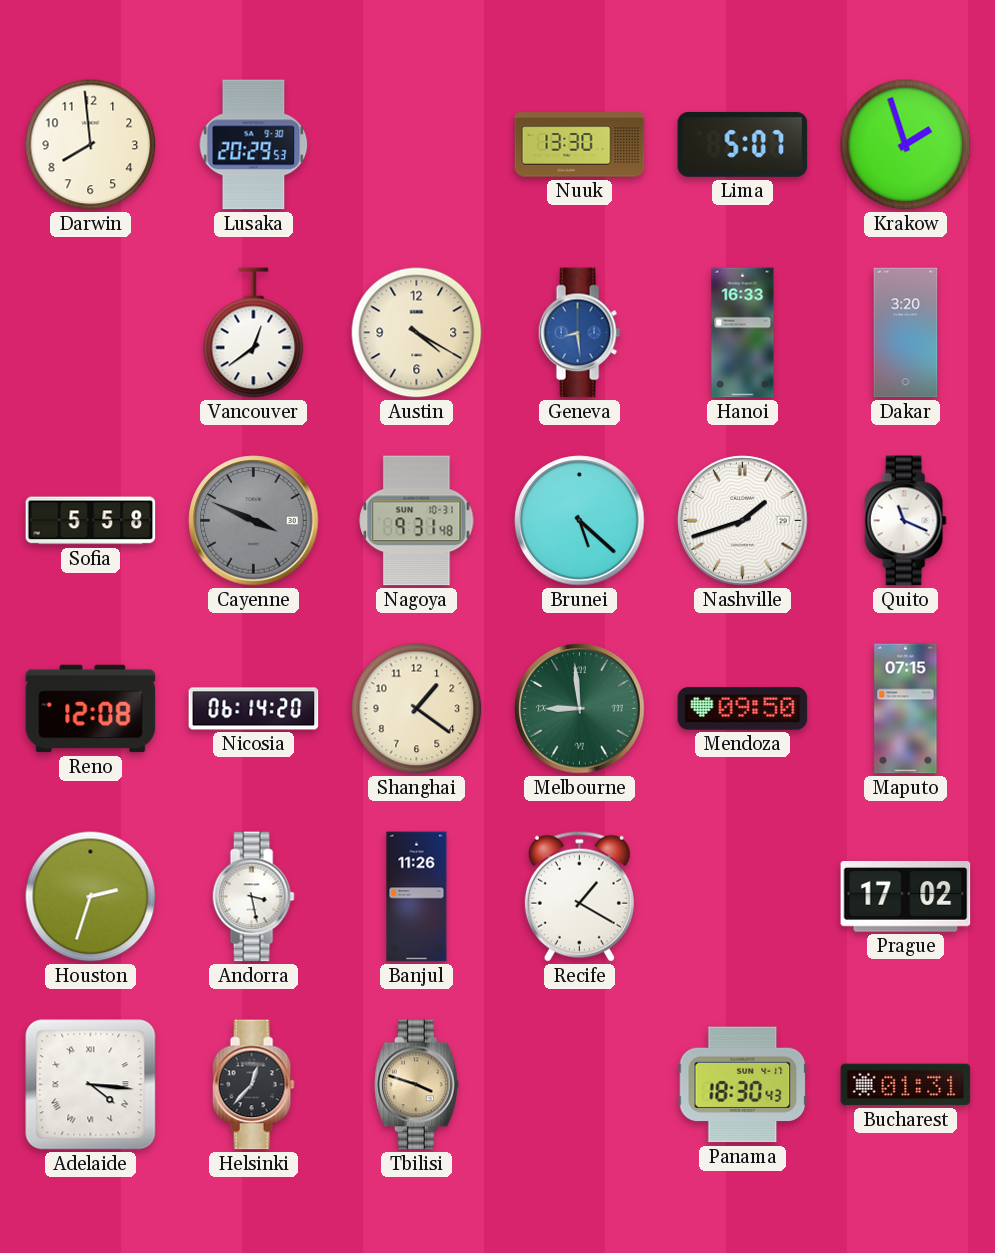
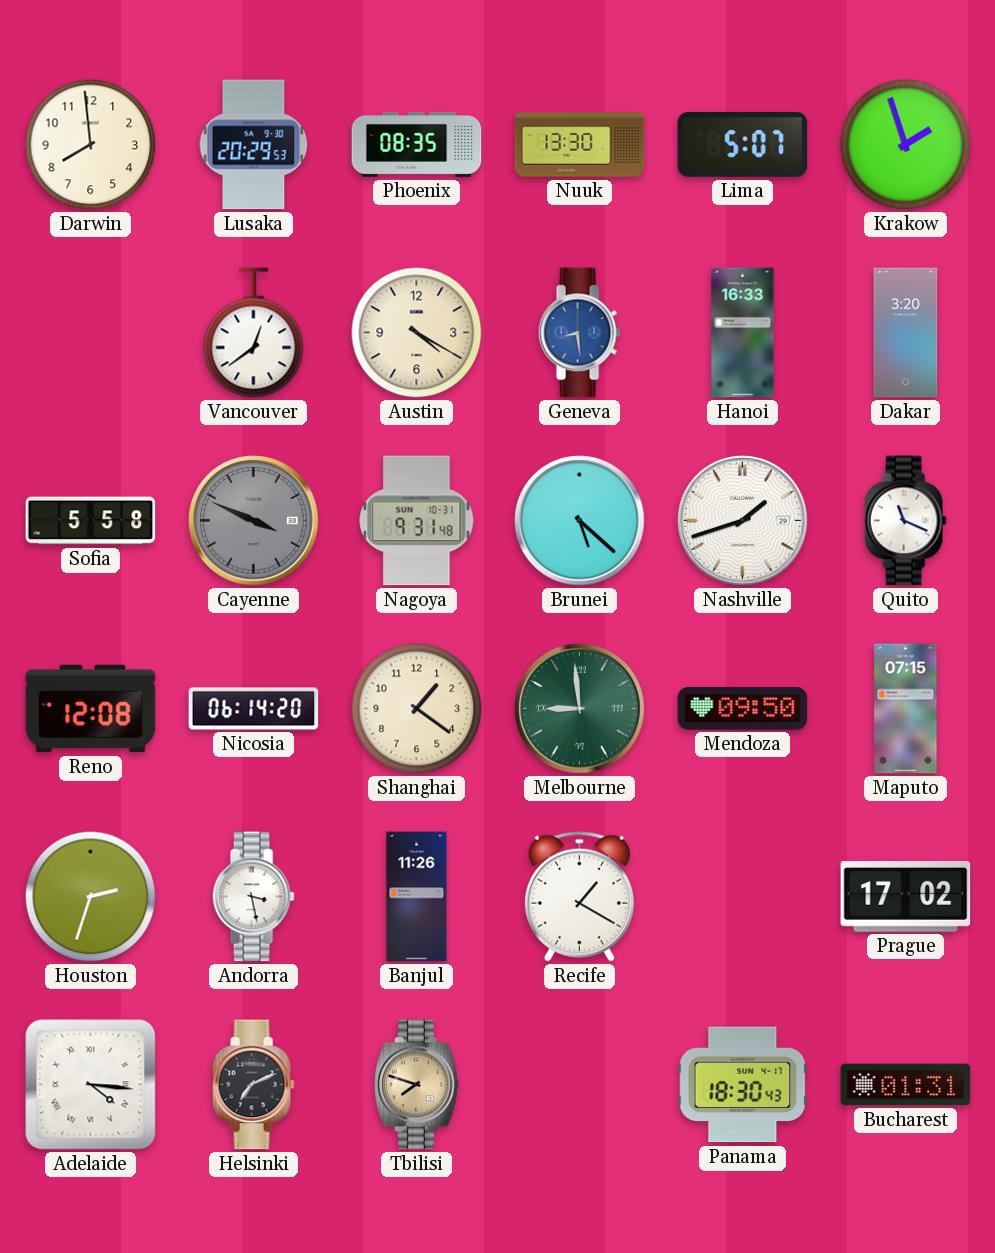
Phoenix: none -> 08:35 (417, 144)
Helsinki: 12:37 -> 7:11 (253, 1085)
Tbilisi: 3:48 -> 7:48 (417, 1085)
